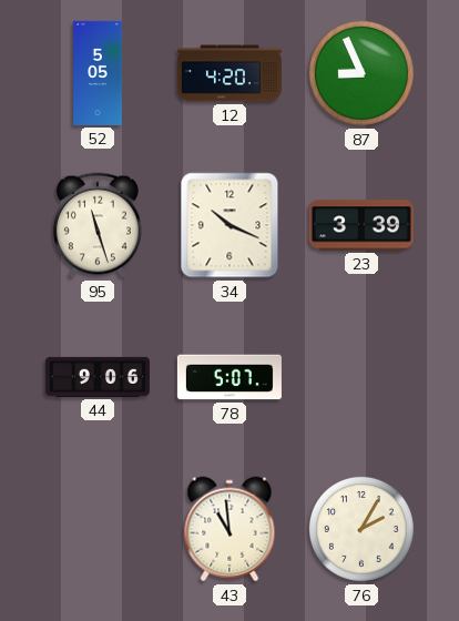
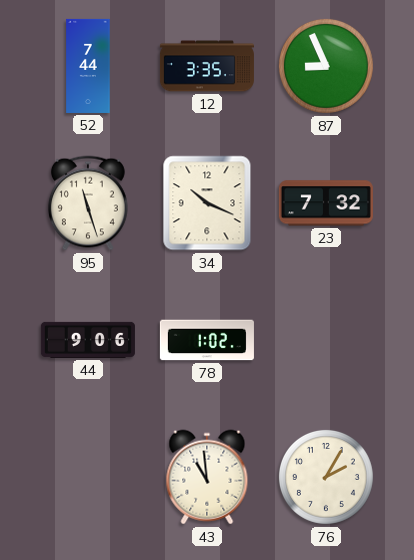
52: 5:05 -> 7:44 (88, 66)
12: 4:20 -> 3:35 (207, 66)
23: 3:39 -> 7:32 (326, 203)
78: 5:07 -> 1:02 (207, 340)
